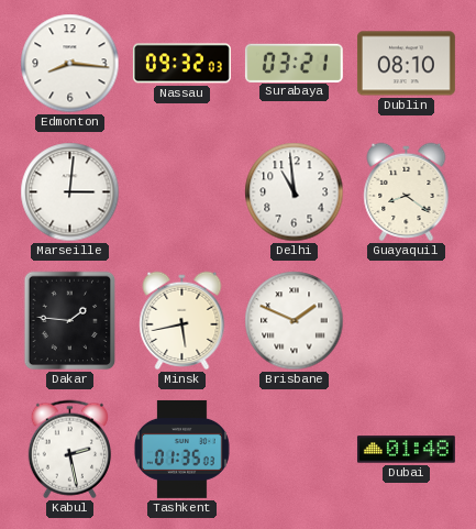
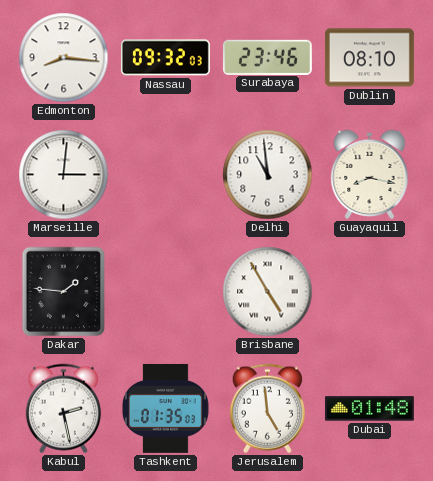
Surabaya: 03:21 -> 23:46 (267, 57)
Guayaquil: 8:21 -> 8:17 (370, 175)
Minsk: 5:43 -> none (182, 321)
Brisbane: 1:49 -> 4:55 (268, 292)
Jerusalem: none -> 4:59 (267, 409)
